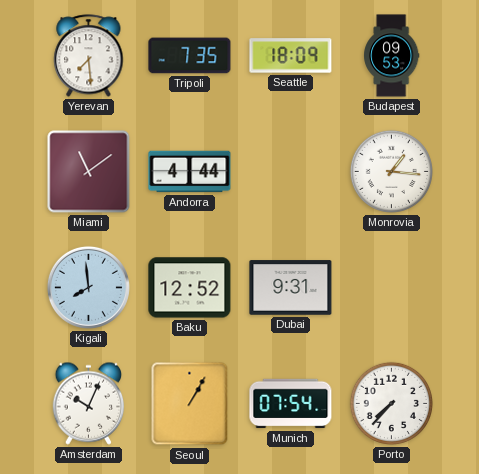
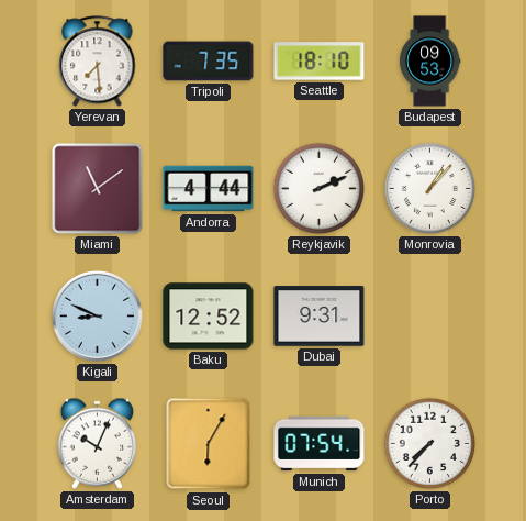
Seattle: 18:09 -> 18:10 (320, 62)
Reykjavik: none -> 2:11 (318, 188)
Monrovia: 1:16 -> 1:07 (429, 188)
Kigali: 7:59 -> 8:49 (97, 315)
Seoul: 1:05 -> 6:05 (209, 444)
